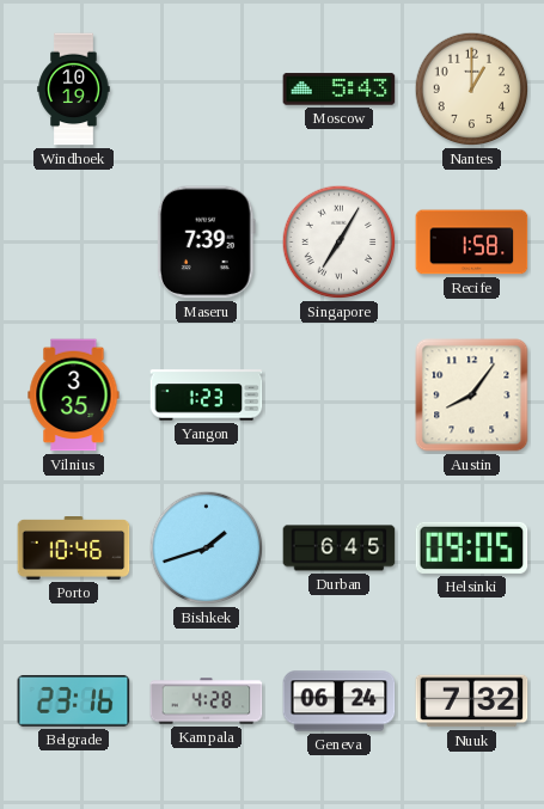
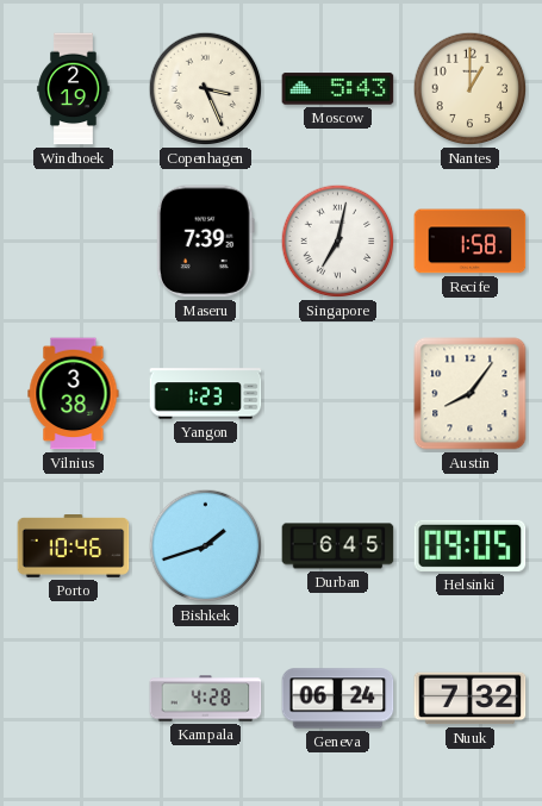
Windhoek: 10:19 -> 2:19 (74, 89)
Copenhagen: none -> 3:26 (206, 89)
Singapore: 7:05 -> 7:02 (338, 242)
Vilnius: 3:35 -> 3:38 (74, 394)
Belgrade: 23:16 -> none (74, 700)
